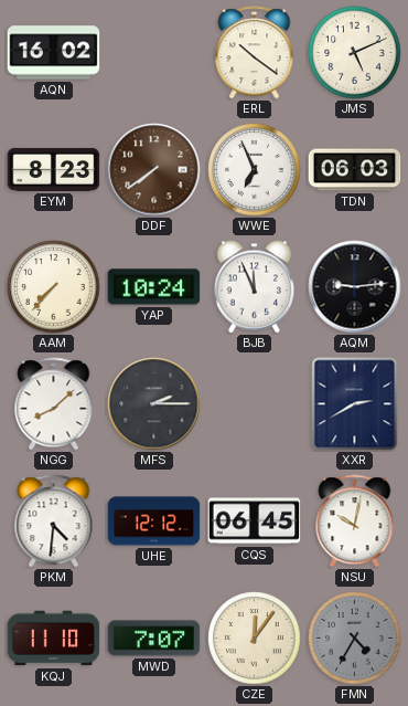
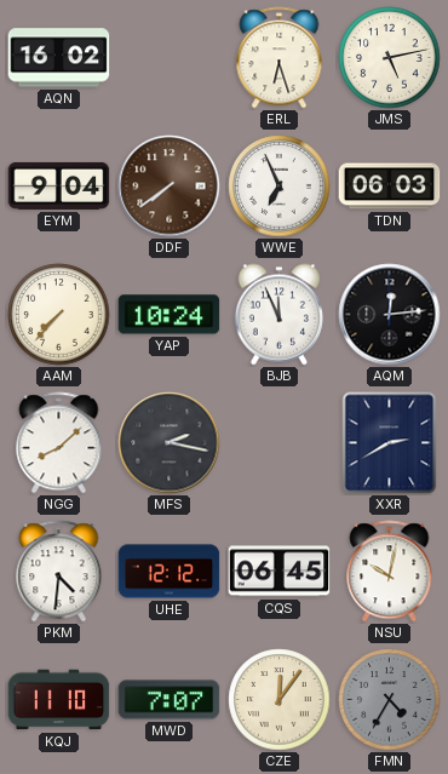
ERL: 10:21 -> 6:27 (280, 58)
JMS: 5:11 -> 5:13 (390, 58)
EYM: 8:23 -> 9:04 (59, 185)
AQM: 9:14 -> 12:14 (390, 315)
MFS: 2:15 -> 2:17 (170, 443)
